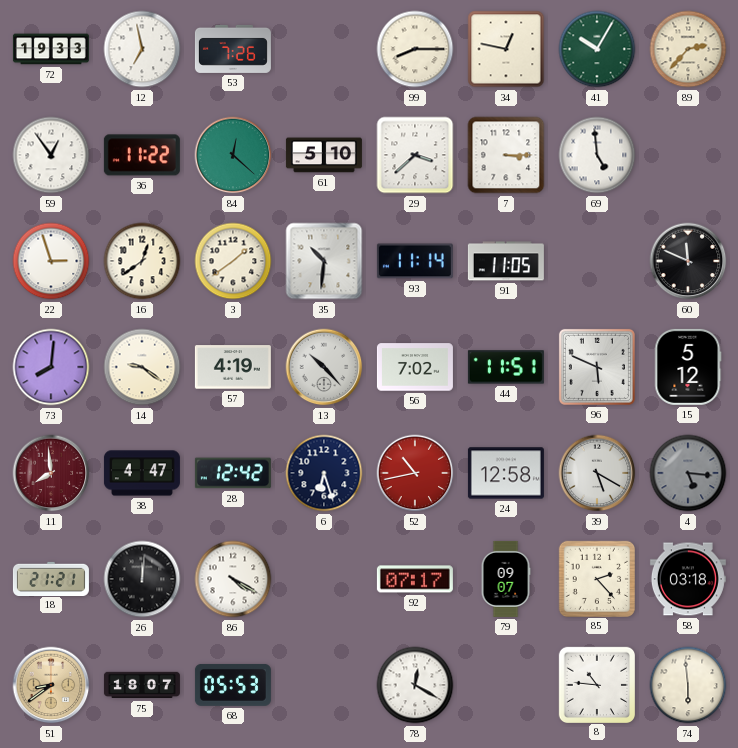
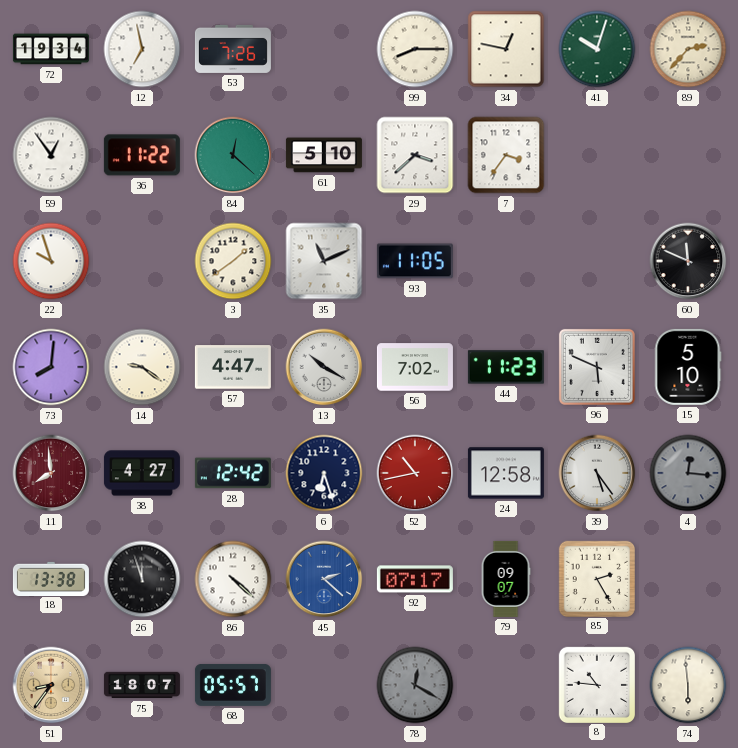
72: 19:33 -> 19:34 (51, 49)
41: 10:05 -> 10:03 (597, 49)
7: 3:15 -> 3:36 (506, 155)
69: 4:59 -> none (597, 155)
22: 2:57 -> 9:57 (51, 261)
16: 12:39 -> none (142, 261)
35: 10:31 -> 11:11 (324, 261)
93: 11:14 -> 11:05 (415, 261)
91: 11:05 -> none (506, 261)
57: 4:19 -> 4:47 (233, 367)
13: 10:23 -> 10:20 (324, 367)
44: 11:51 -> 11:23 (506, 367)
15: 5:12 -> 5:10 (688, 367)
38: 4:47 -> 4:27 (142, 473)
39: 5:20 -> 5:24 (597, 473)
4: 5:16 -> 12:16 (688, 473)
18: 21:21 -> 13:38 (51, 578)
26: 12:01 -> 11:57 (142, 579)
86: 4:20 -> 4:22 (233, 579)
45: none -> 2:22 (324, 579)
85: 2:23 -> 2:25 (596, 578)
58: 03:18 -> none (688, 579)
51: 8:39 -> 8:36 (51, 685)
68: 05:53 -> 05:57 (233, 685)
78 dial: white -> grey (415, 685)
